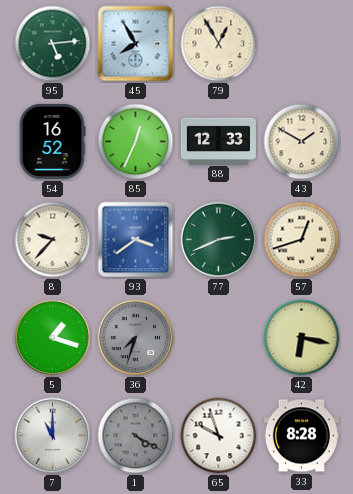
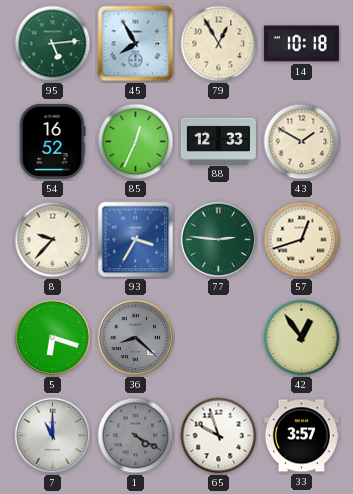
14: none -> 10:18 (301, 44)
93: 3:39 -> 3:35 (136, 240)
77: 2:41 -> 2:46 (219, 240)
5: 1:18 -> 6:18 (53, 338)
36: 7:33 -> 8:22 (136, 338)
42: 6:17 -> 12:54 (302, 338)
33: 8:28 -> 3:57 (301, 436)
